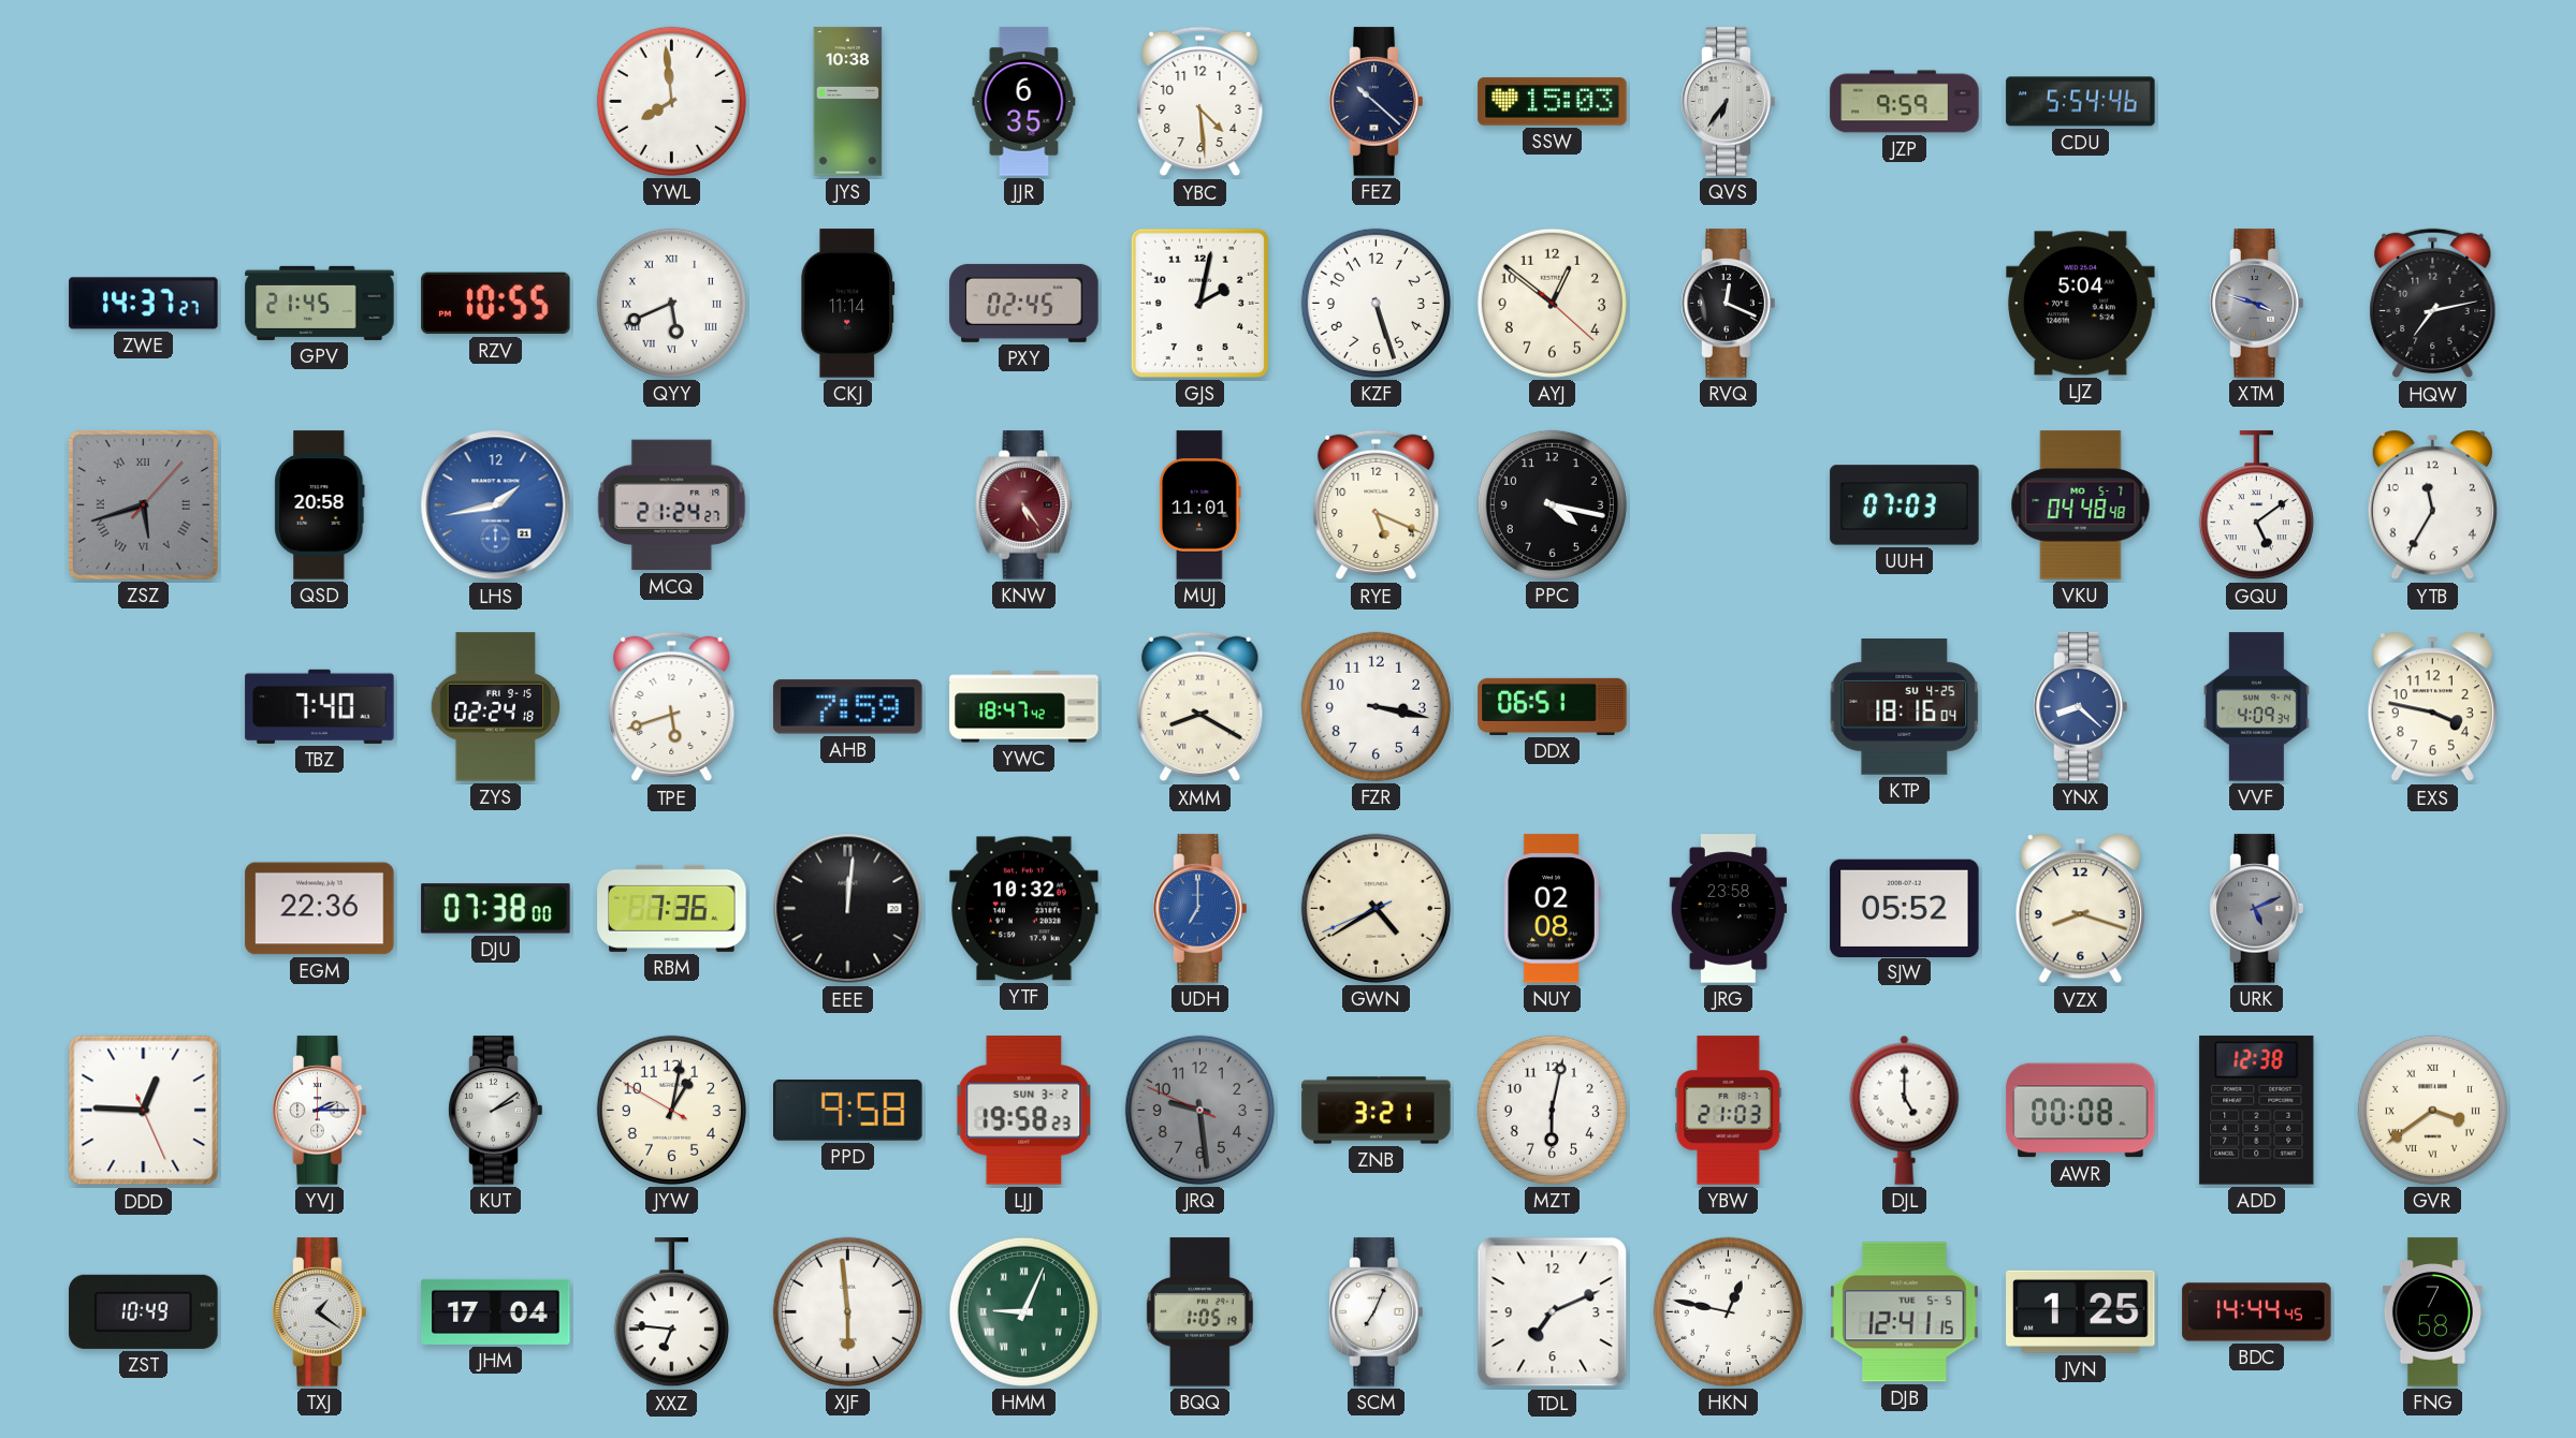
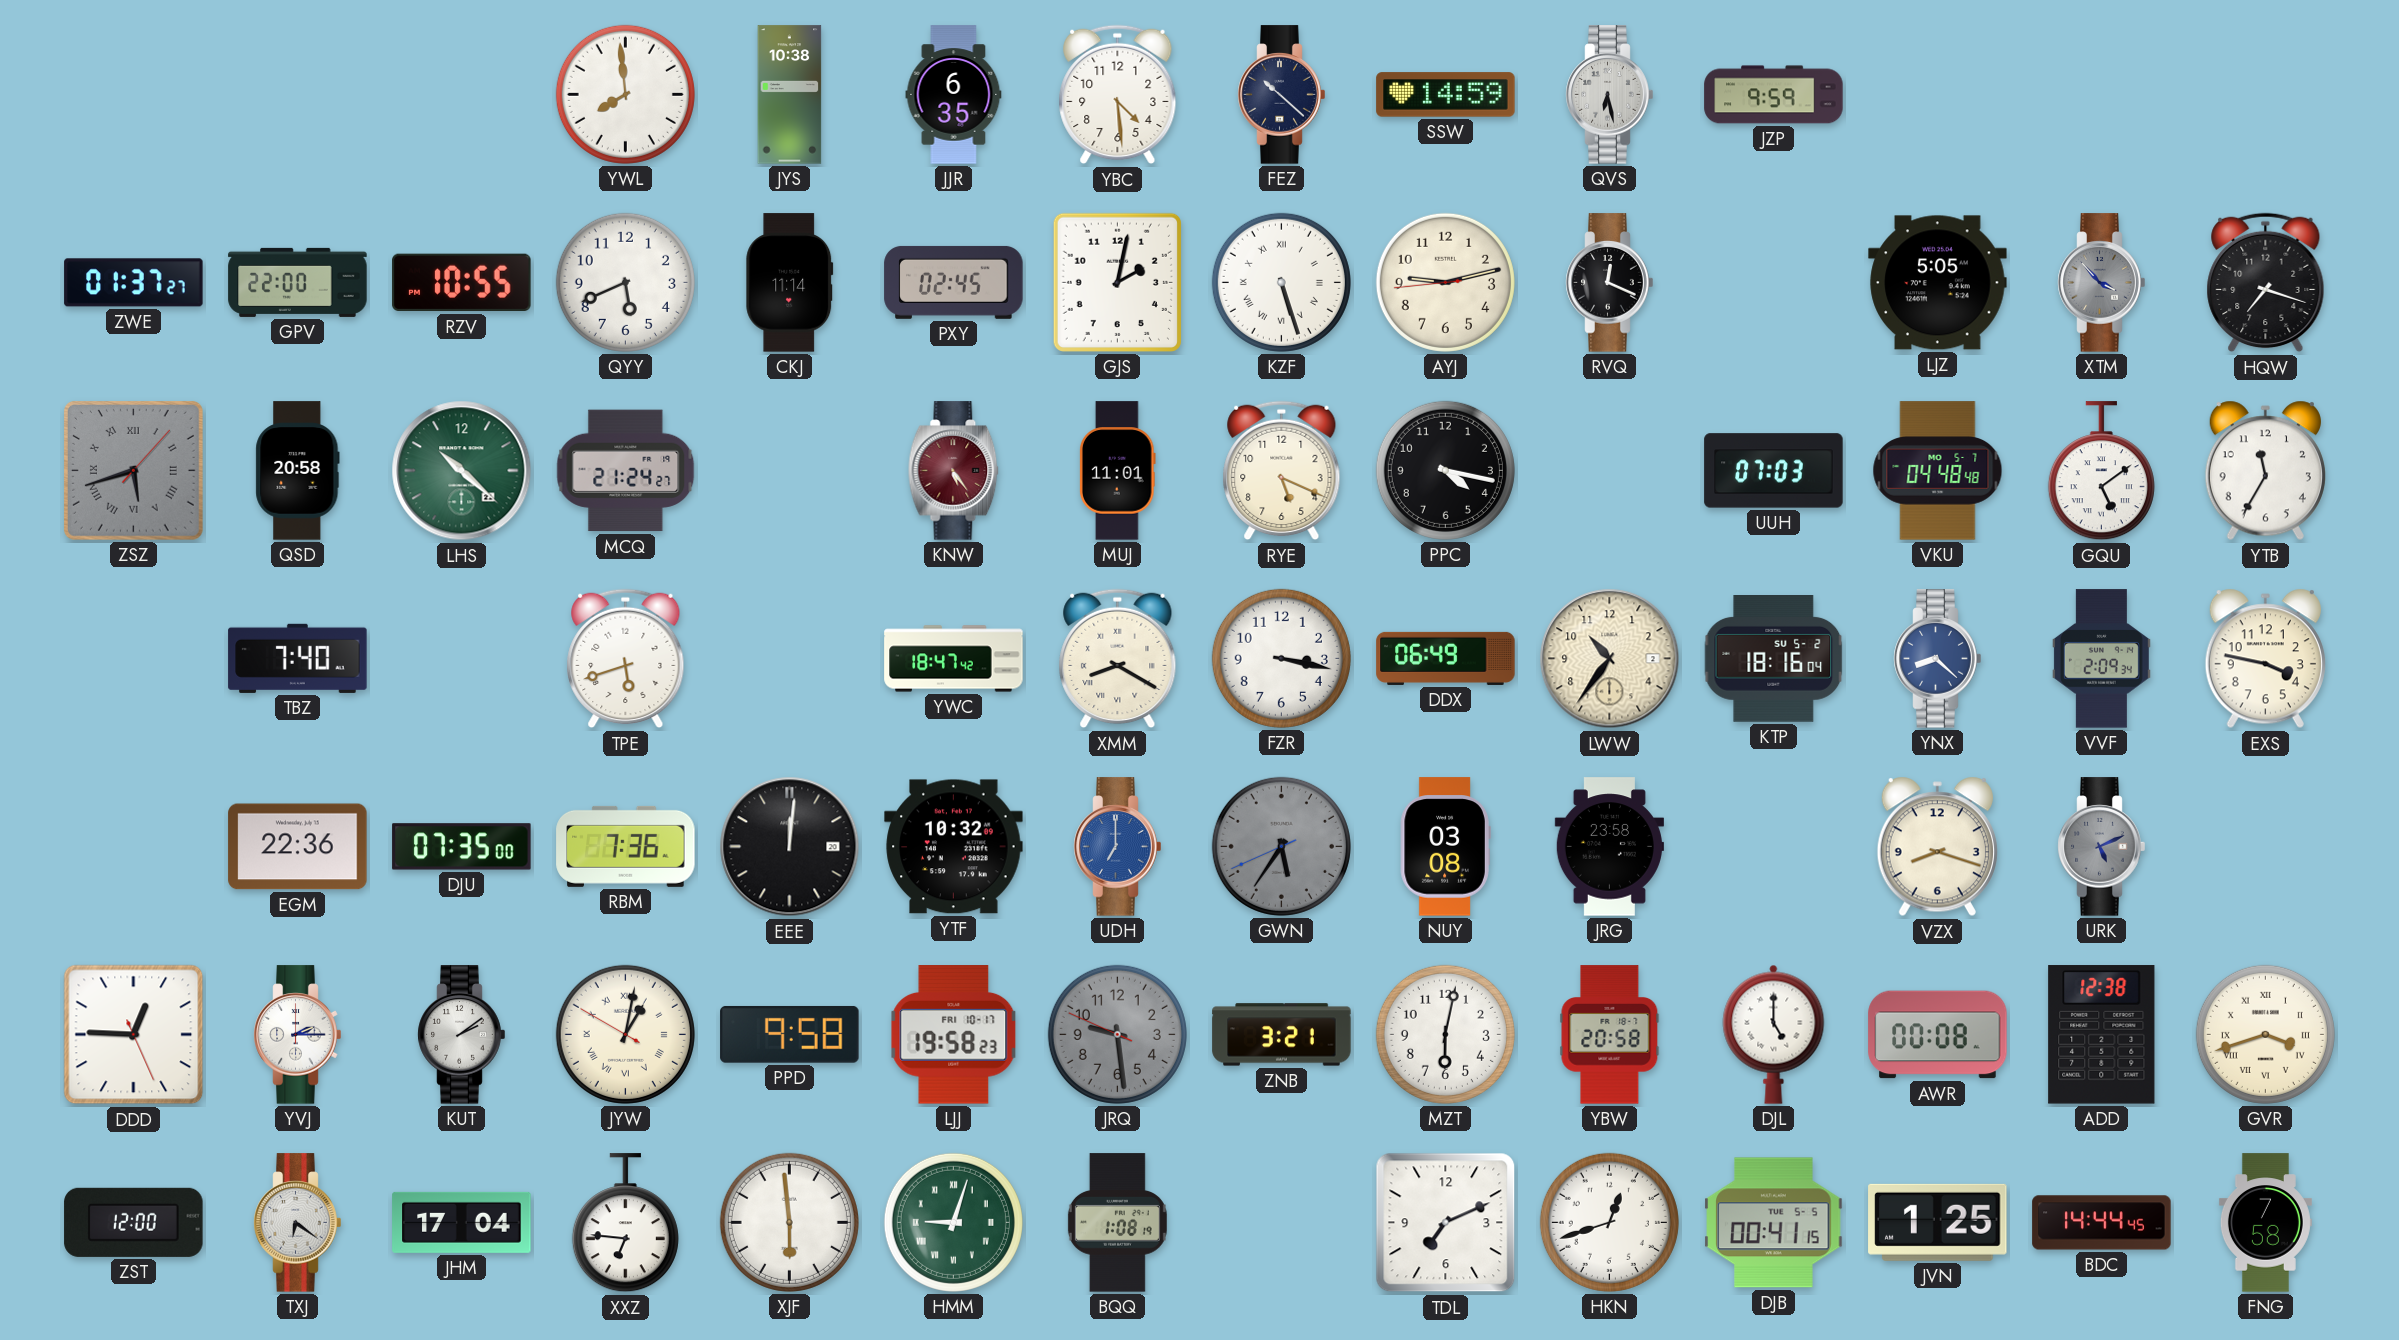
SSW: 15:03 -> 14:59 (1446, 95)
QVS: 6:36 -> 6:28 (1610, 95)
CDU: 5:54 -> none (2081, 102)
ZWE: 14:37 -> 01:37 (134, 283)
GPV: 21:45 -> 22:00 (298, 282)
QYY numerals: Roman -> Arabic (625, 282)
KZF numerals: Arabic -> Roman (1281, 282)
AYJ: 12:51 -> 9:12 (1445, 282)
LJZ: 5:04 -> 5:05 (1938, 283)
XTM: 3:48 -> 3:53 (2102, 283)
HQW: 7:13 -> 7:18 (2266, 283)
LHS: 1:43 -> 10:22 (462, 471)
LHS dial: blue -> green (462, 471)
ZYS: 02:24 -> none (496, 707)
AHB: 7:59 -> none (848, 707)
DDX: 06:51 -> 06:49 (1446, 658)
LWW: none -> 10:36 (1610, 659)
KTP date: SU 4-25 -> SU 5-2 (1774, 659)
VVF: 4:09 -> 2:09 (2101, 659)
DJU: 07:38 -> 07:35 (462, 847)
GWN: 4:39 -> 5:35 (1281, 846)
GWN dial: cream -> grey (1281, 846)
NUY: 02:08 -> 03:08 (1445, 847)
SJW: 05:52 -> none (1905, 908)
JYW numerals: Arabic -> Roman (625, 1034)
LJJ date: SUN 3-2 -> FRI 10-17 (954, 1035)
YBW: 21:03 -> 20:58 (1610, 1035)
GVR: 3:39 -> 3:42 (2265, 1034)
ZST: 10:49 -> 12:00 (134, 1222)
TXJ: 1:21 -> 6:21 (298, 1223)
HMM: 9:04 -> 9:03 (953, 1222)
BQQ: 1:05 -> 1:08 (1117, 1223)
SCM: 7:04 -> none (1377, 1312)
HKN: 12:47 -> 12:42 (1609, 1222)
DJB: 12:41 -> 00:41 (1774, 1223)
